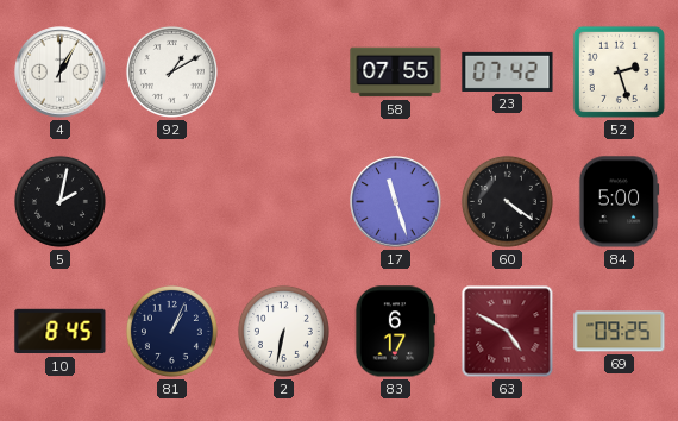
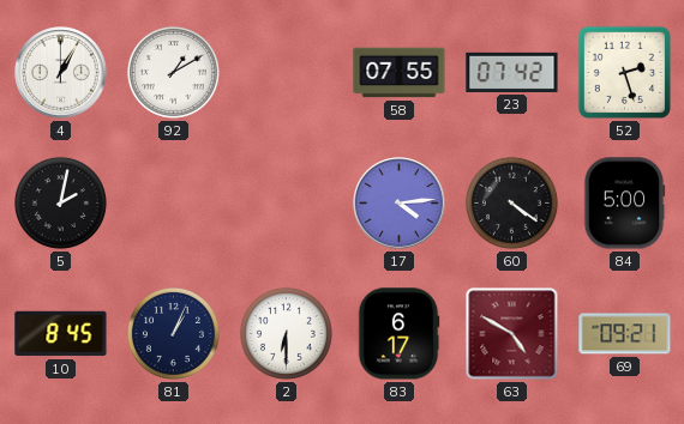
17: 11:27 -> 4:14 (400, 204)
2: 6:32 -> 6:30 (286, 333)
69: 09:25 -> 09:21 (625, 334)
